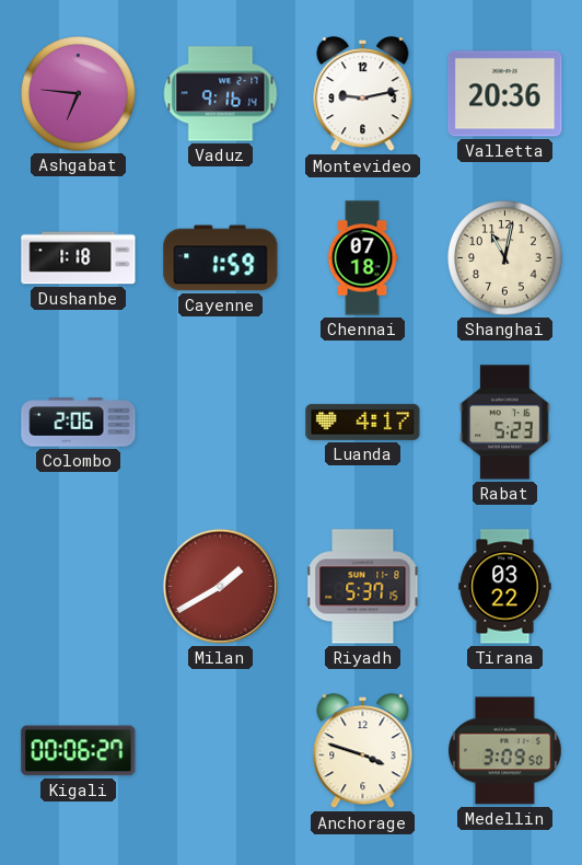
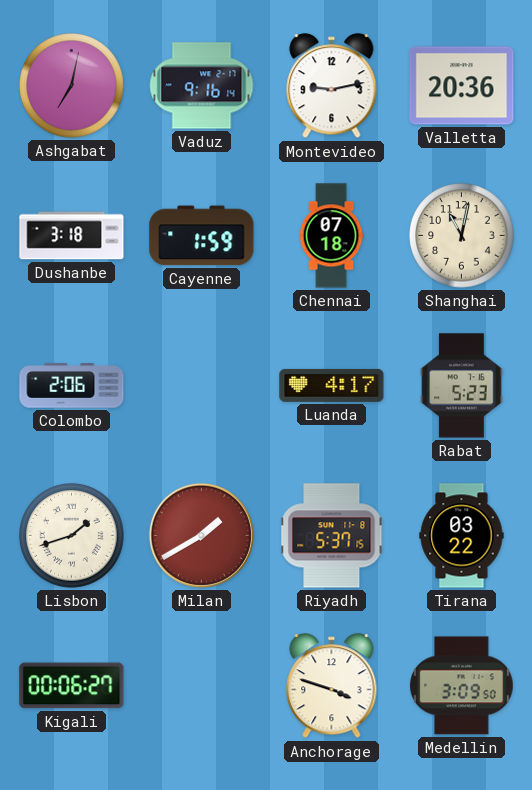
Ashgabat: 6:46 -> 7:02 (72, 86)
Dushanbe: 1:18 -> 3:18 (72, 236)
Lisbon: none -> 1:42 (72, 536)
